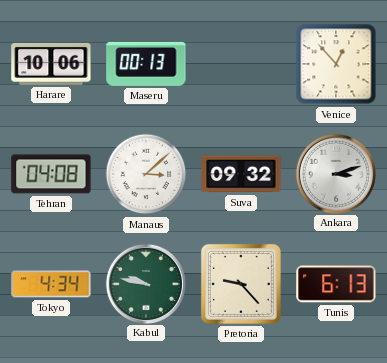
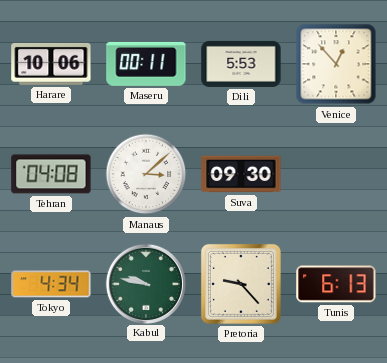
Maseru: 00:13 -> 00:11 (146, 64)
Dili: none -> 5:53 (241, 64)
Suva: 09:32 -> 09:30 (241, 174)
Ankara: 3:12 -> none (336, 173)
